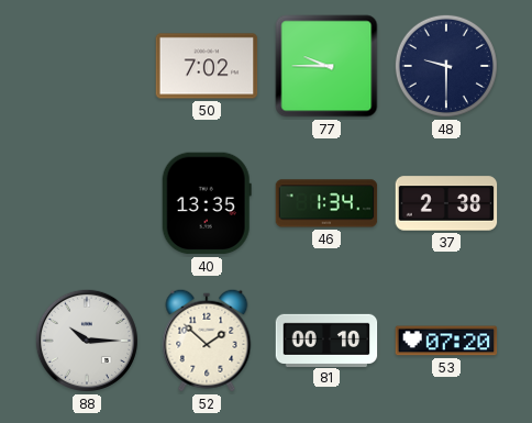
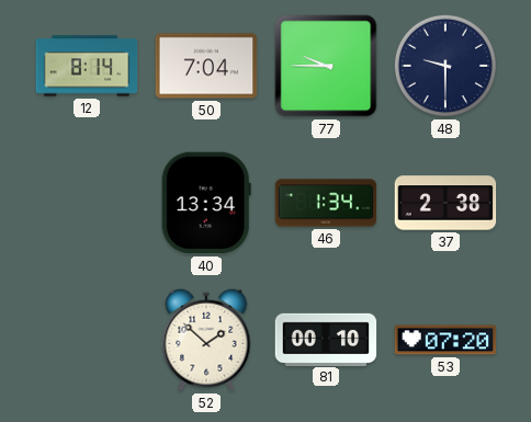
12: none -> 8:14 (87, 66)
50: 7:02 -> 7:04 (206, 66)
40: 13:35 -> 13:34 (206, 203)
88: 10:15 -> none (87, 341)
